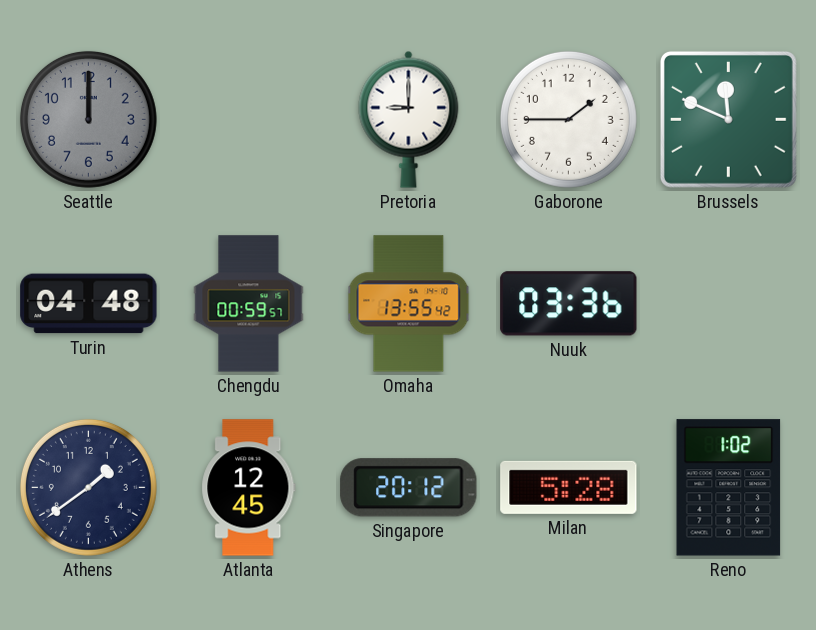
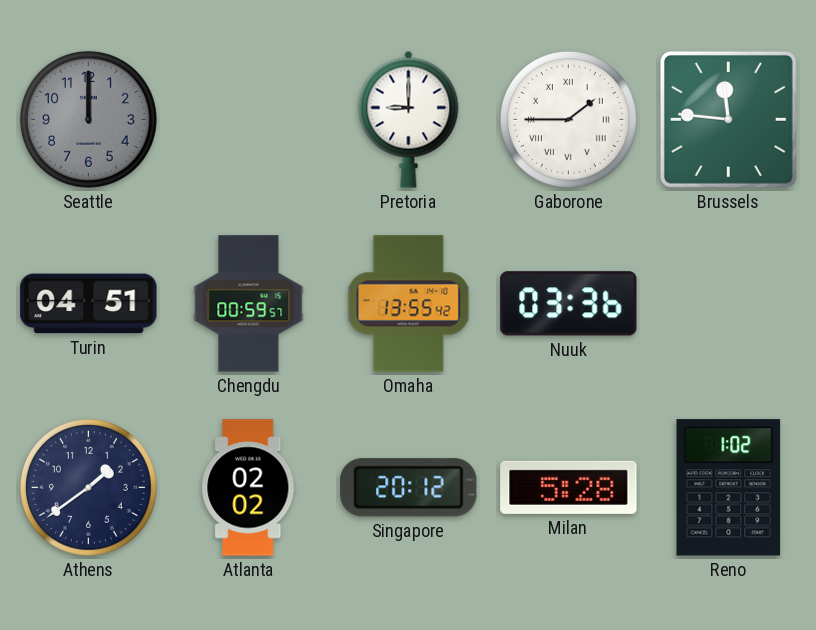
Gaborone numerals: Arabic -> Roman (568, 119)
Brussels: 11:49 -> 11:46 (728, 119)
Turin: 04:48 -> 04:51 (89, 304)
Atlanta: 12:45 -> 02:02 (249, 488)
